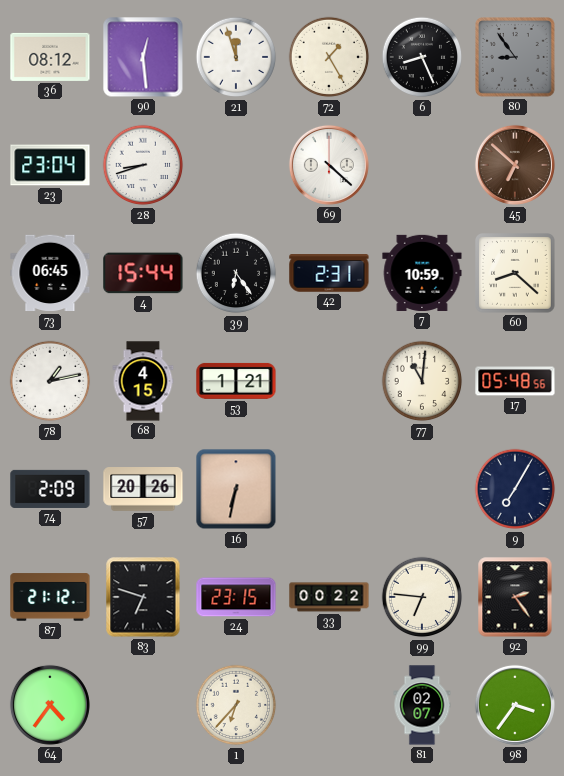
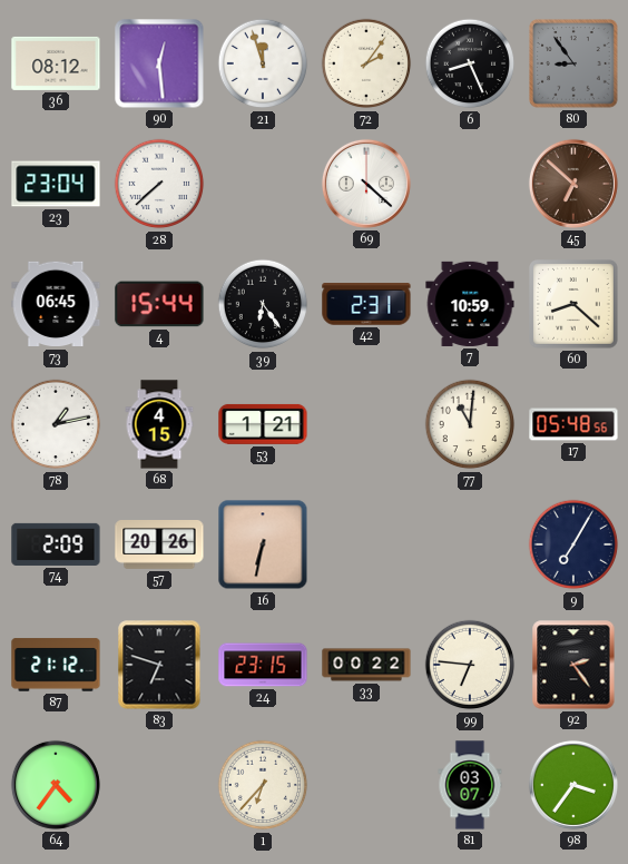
72: 1:25 -> 2:06 (366, 63)
28: 8:42 -> 7:38 (159, 184)
81: 02:07 -> 03:07 (470, 785)
